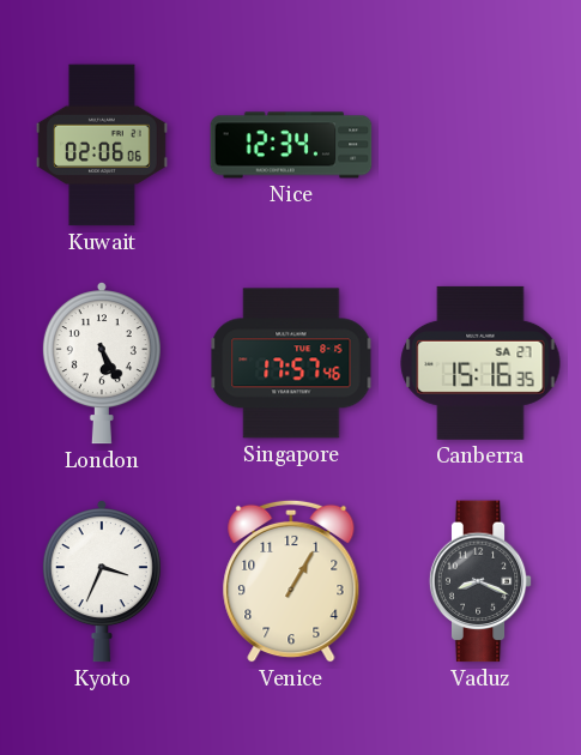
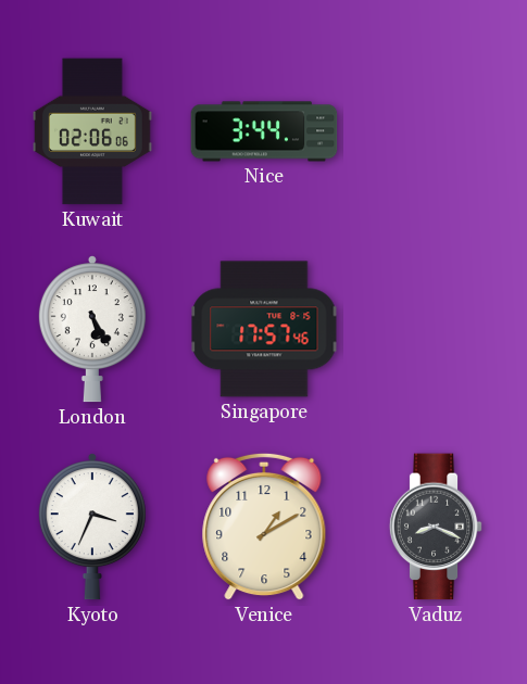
Nice: 12:34 -> 3:44 (264, 131)
Canberra: 15:16 -> none (480, 363)
Venice: 1:05 -> 1:10 (264, 527)
